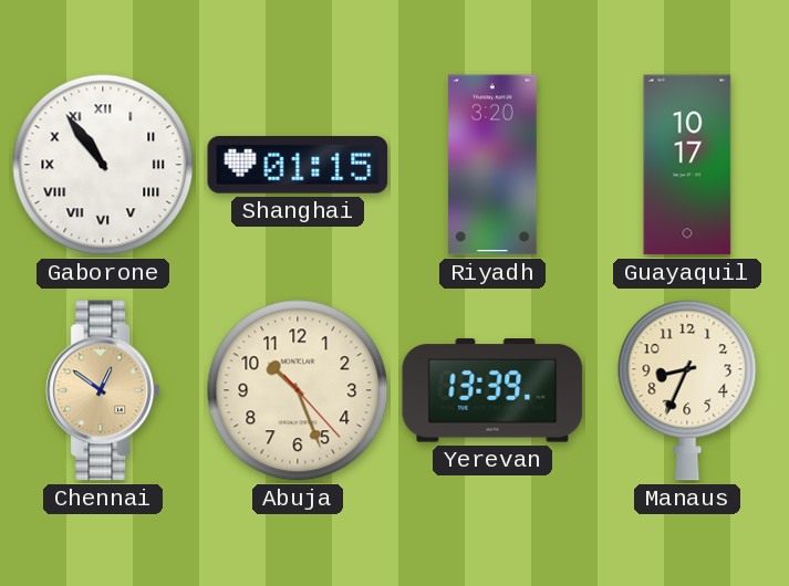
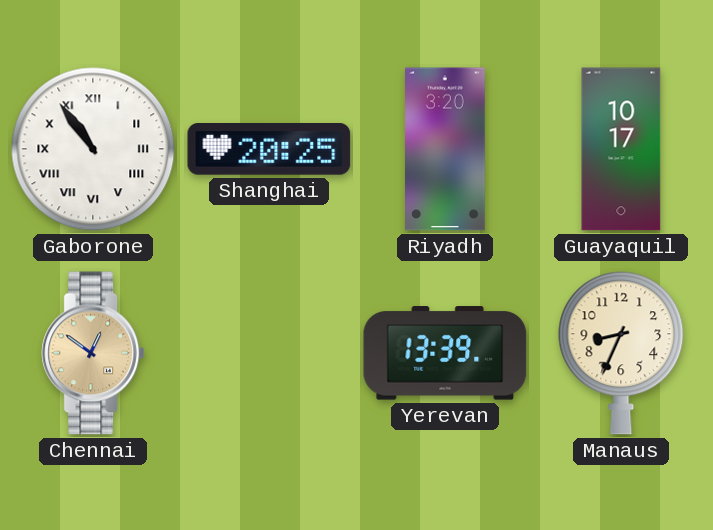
Shanghai: 01:15 -> 20:25 (269, 149)
Abuja: 10:26 -> none (298, 390)
